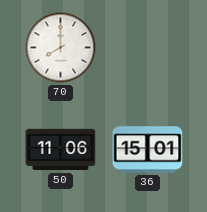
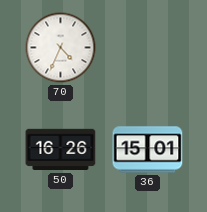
70: 8:00 -> 4:34 (61, 48)
50: 11:06 -> 16:26 (61, 150)
